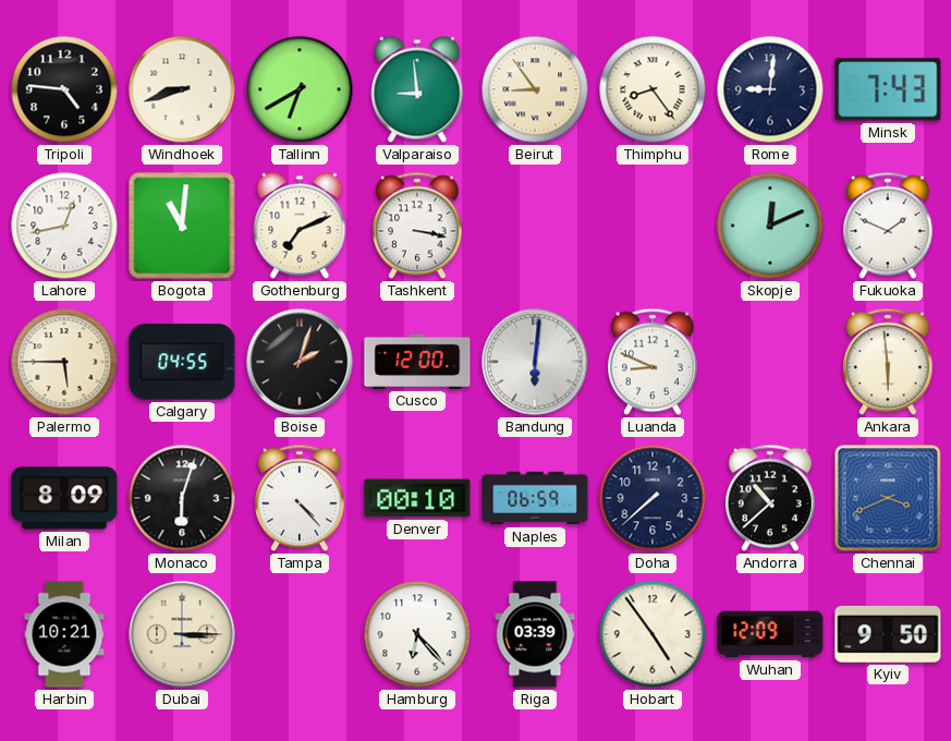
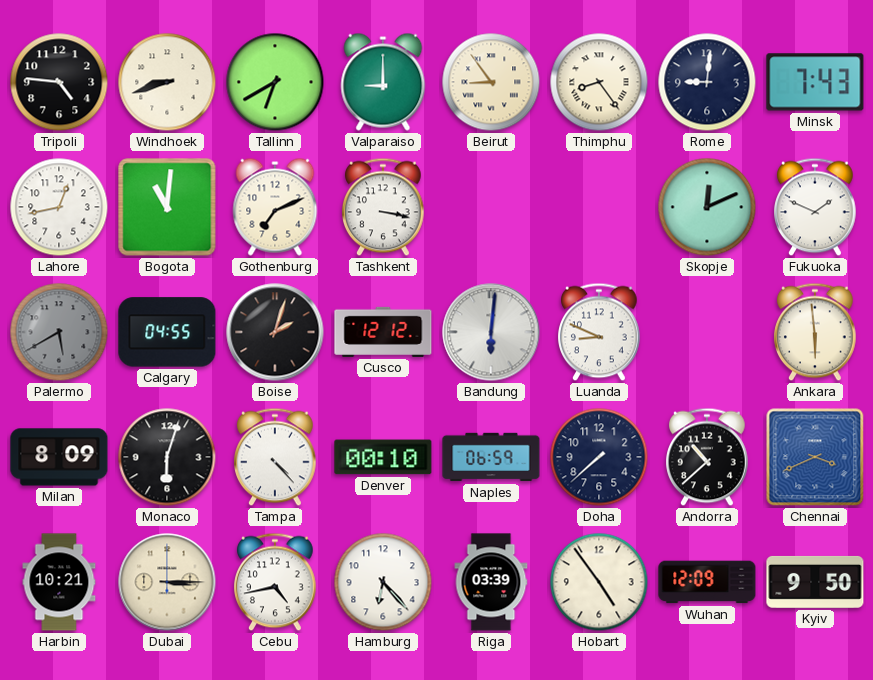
Valparaiso: 8:59 -> 9:00 (383, 82)
Palermo: 5:45 -> 5:40 (59, 332)
Palermo dial: cream -> grey (59, 332)
Cusco: 12:00 -> 12:12 (383, 332)
Cebu: none -> 4:43 (276, 582)
